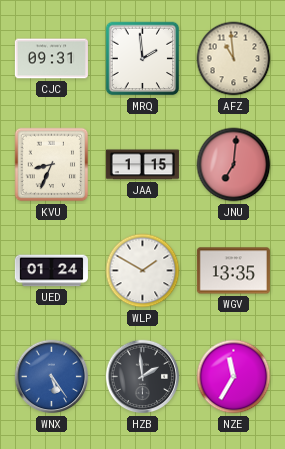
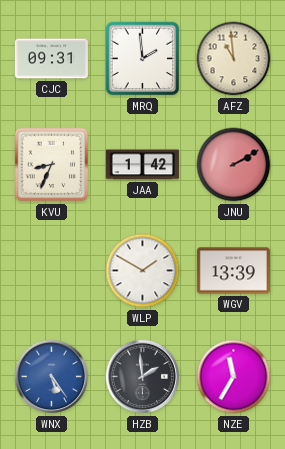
JAA: 1:15 -> 1:42 (142, 165)
JNU: 7:01 -> 2:10 (234, 165)
UED: 01:24 -> none (51, 271)
WGV: 13:35 -> 13:39 (233, 271)
